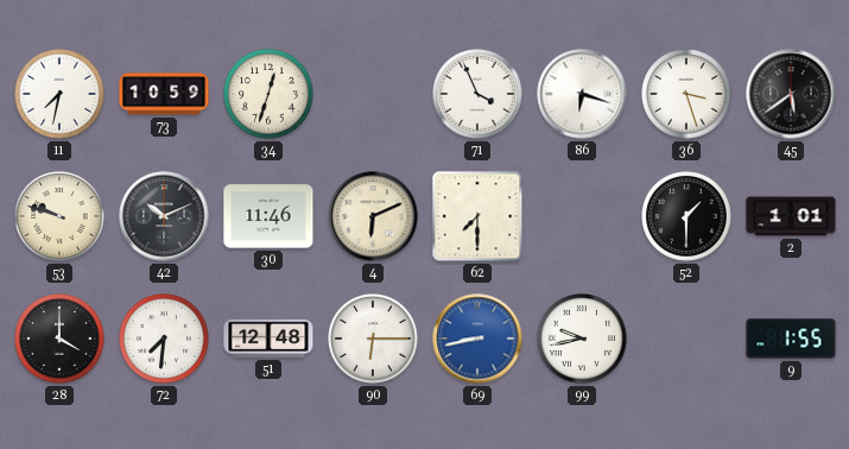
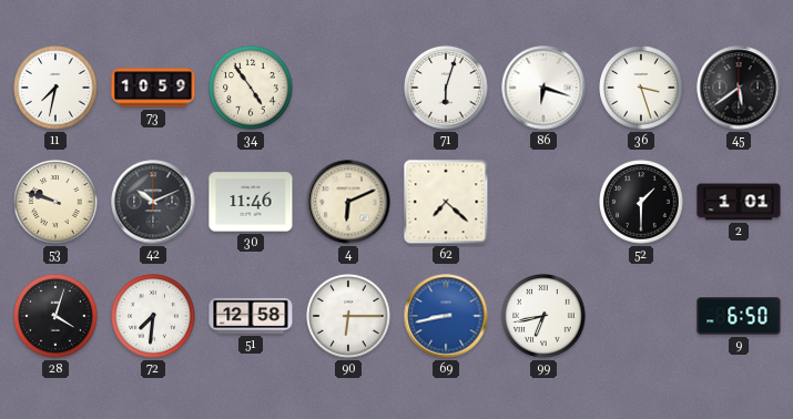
34: 12:33 -> 4:54 (251, 88)
71: 3:56 -> 6:03 (446, 88)
62: 7:30 -> 7:22 (446, 202)
28: 4:00 -> 4:03 (55, 316)
51: 12:48 -> 12:58 (251, 316)
99: 9:43 -> 6:43 (543, 316)
9: 1:55 -> 6:50 (739, 316)
